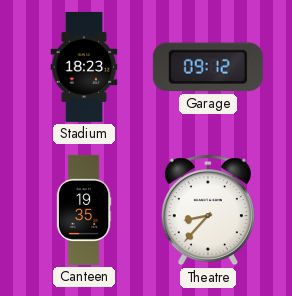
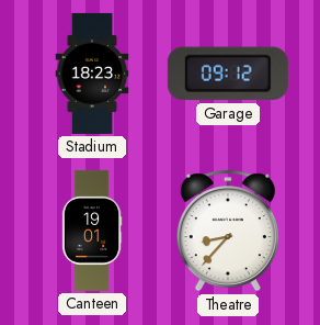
Canteen: 19:35 -> 19:01 (92, 231)
